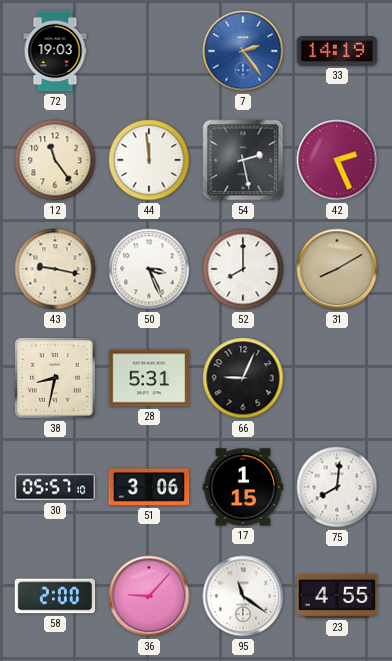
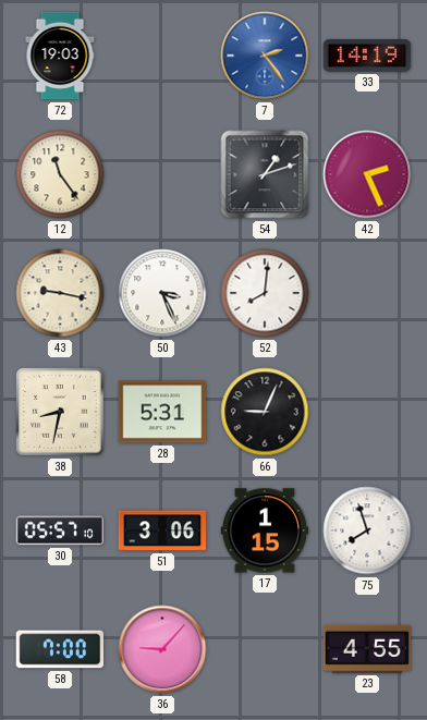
44: 11:59 -> none (149, 160)
54: 2:28 -> 1:12 (265, 174)
52: 8:00 -> 8:01 (265, 293)
31: 8:10 -> none (337, 269)
75: 8:01 -> 7:57 (367, 530)
58: 2:00 -> 7:00 (60, 649)
95: 11:21 -> none (243, 596)
